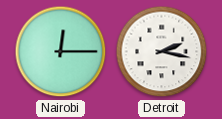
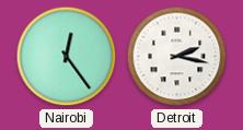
Nairobi: 12:15 -> 12:24 (67, 57)
